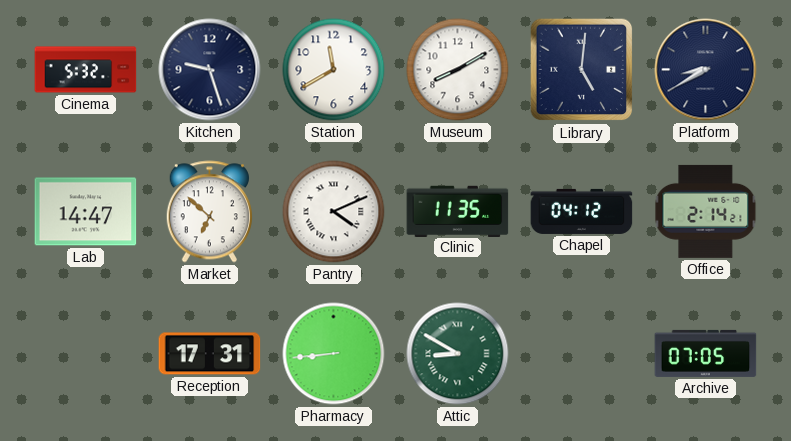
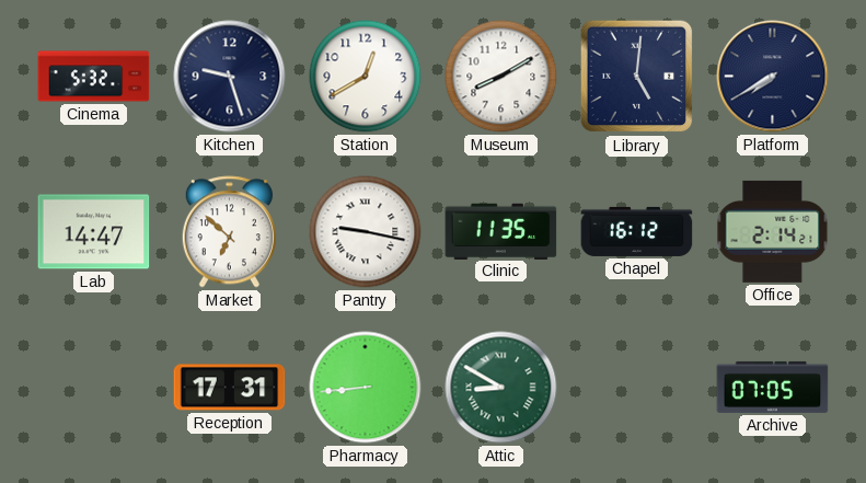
Station: 11:40 -> 12:40 (366, 77)
Platform: 8:40 -> 7:40 (773, 77)
Pantry: 4:11 -> 9:17 (366, 232)
Chapel: 04:12 -> 16:12 (637, 231)
